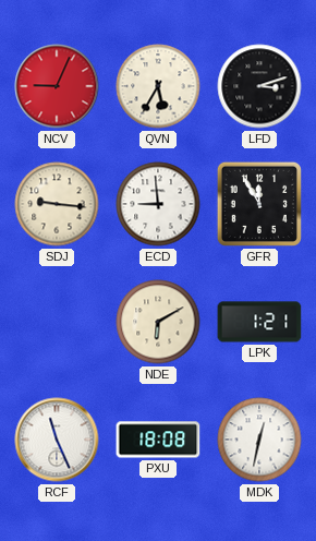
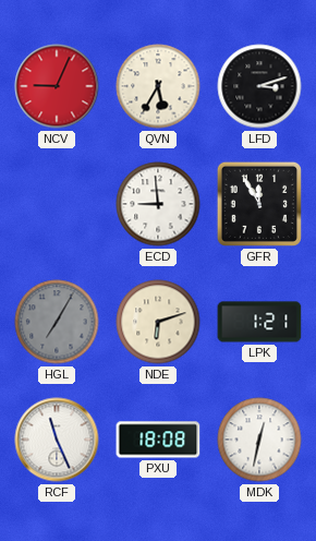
SDJ: 9:16 -> none (57, 204)
HGL: none -> 7:05 (57, 322)
NDE: 6:10 -> 6:12 (158, 322)
